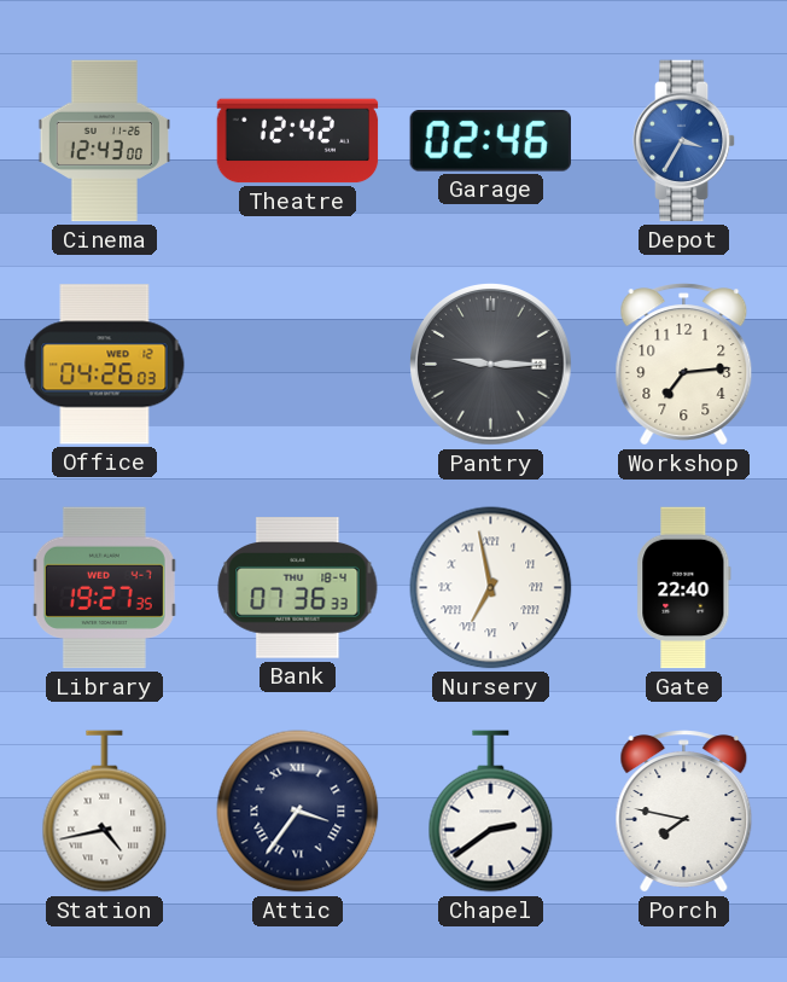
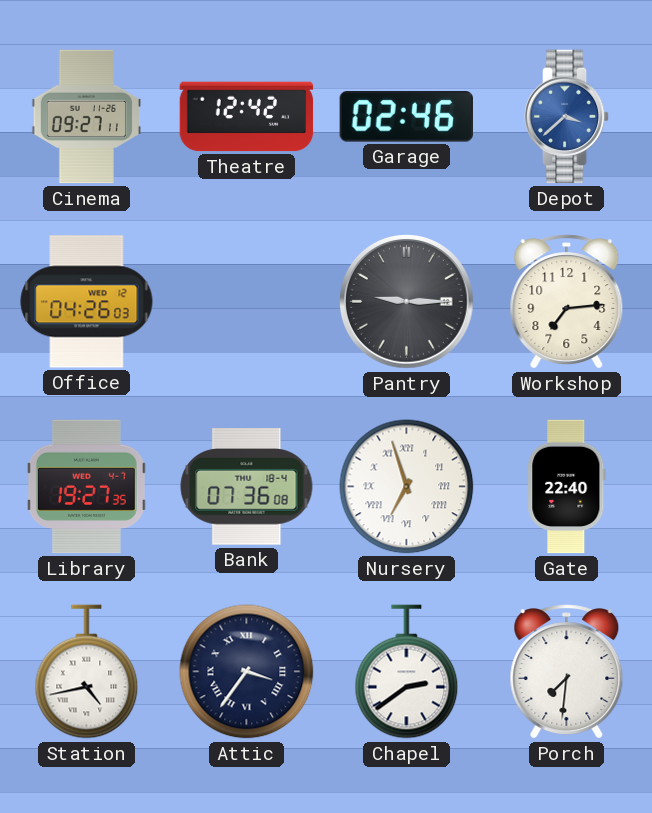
Cinema: 12:43 -> 09:27 (86, 117)
Depot: 3:35 -> 3:38 (567, 117)
Bank: 07:36:33 -> 07:36:08 (247, 487)
Nursery: 6:58 -> 6:57 (407, 487)
Porch: 7:47 -> 7:31 (567, 672)
